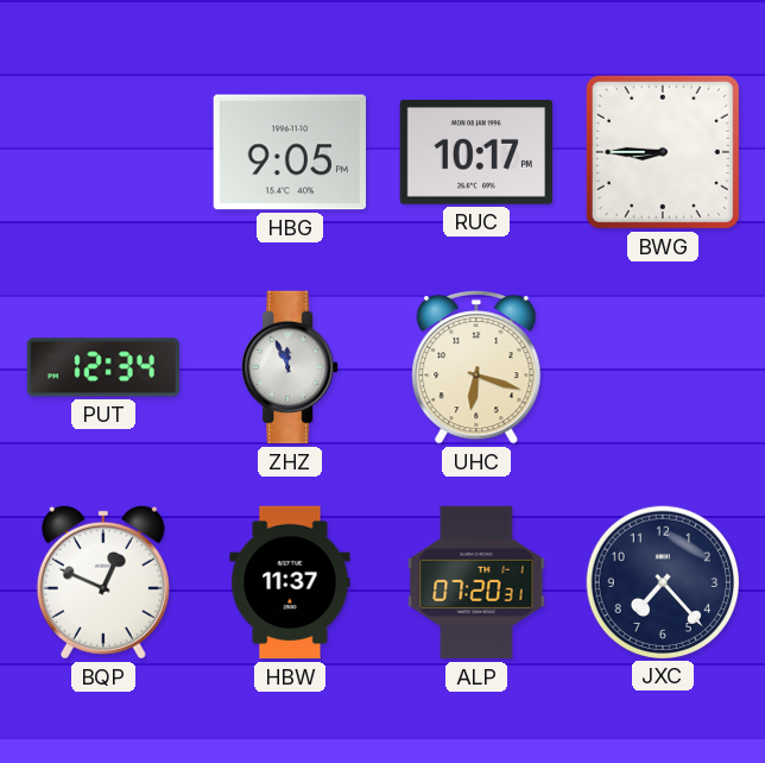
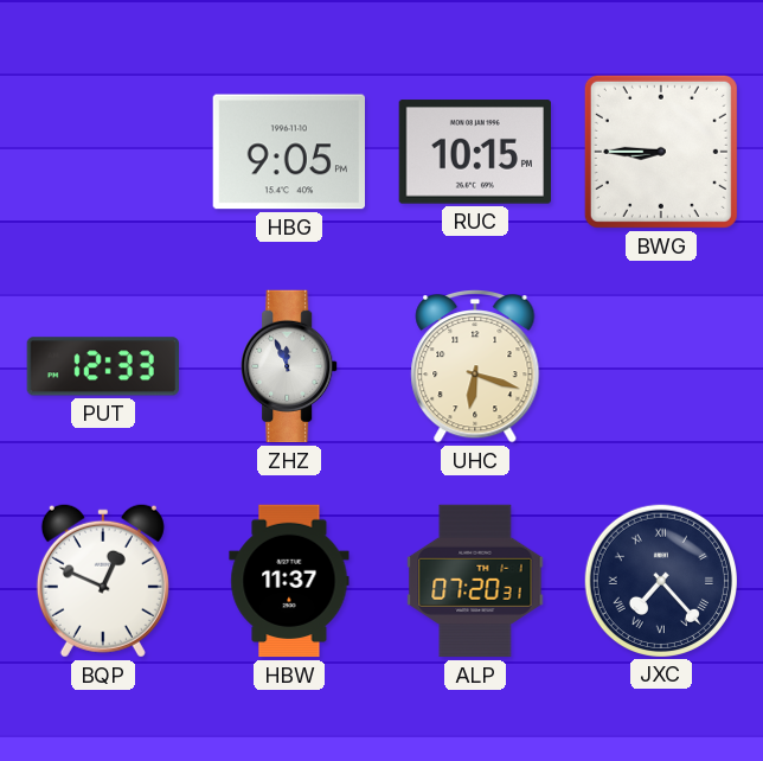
RUC: 10:17 -> 10:15 (474, 152)
PUT: 12:34 -> 12:33 (102, 366)
JXC numerals: Arabic -> Roman (660, 580)
